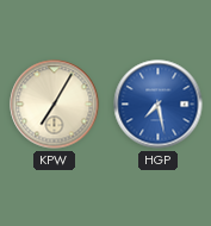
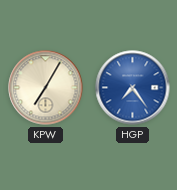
HGP: 7:28 -> 7:24 (133, 88)
